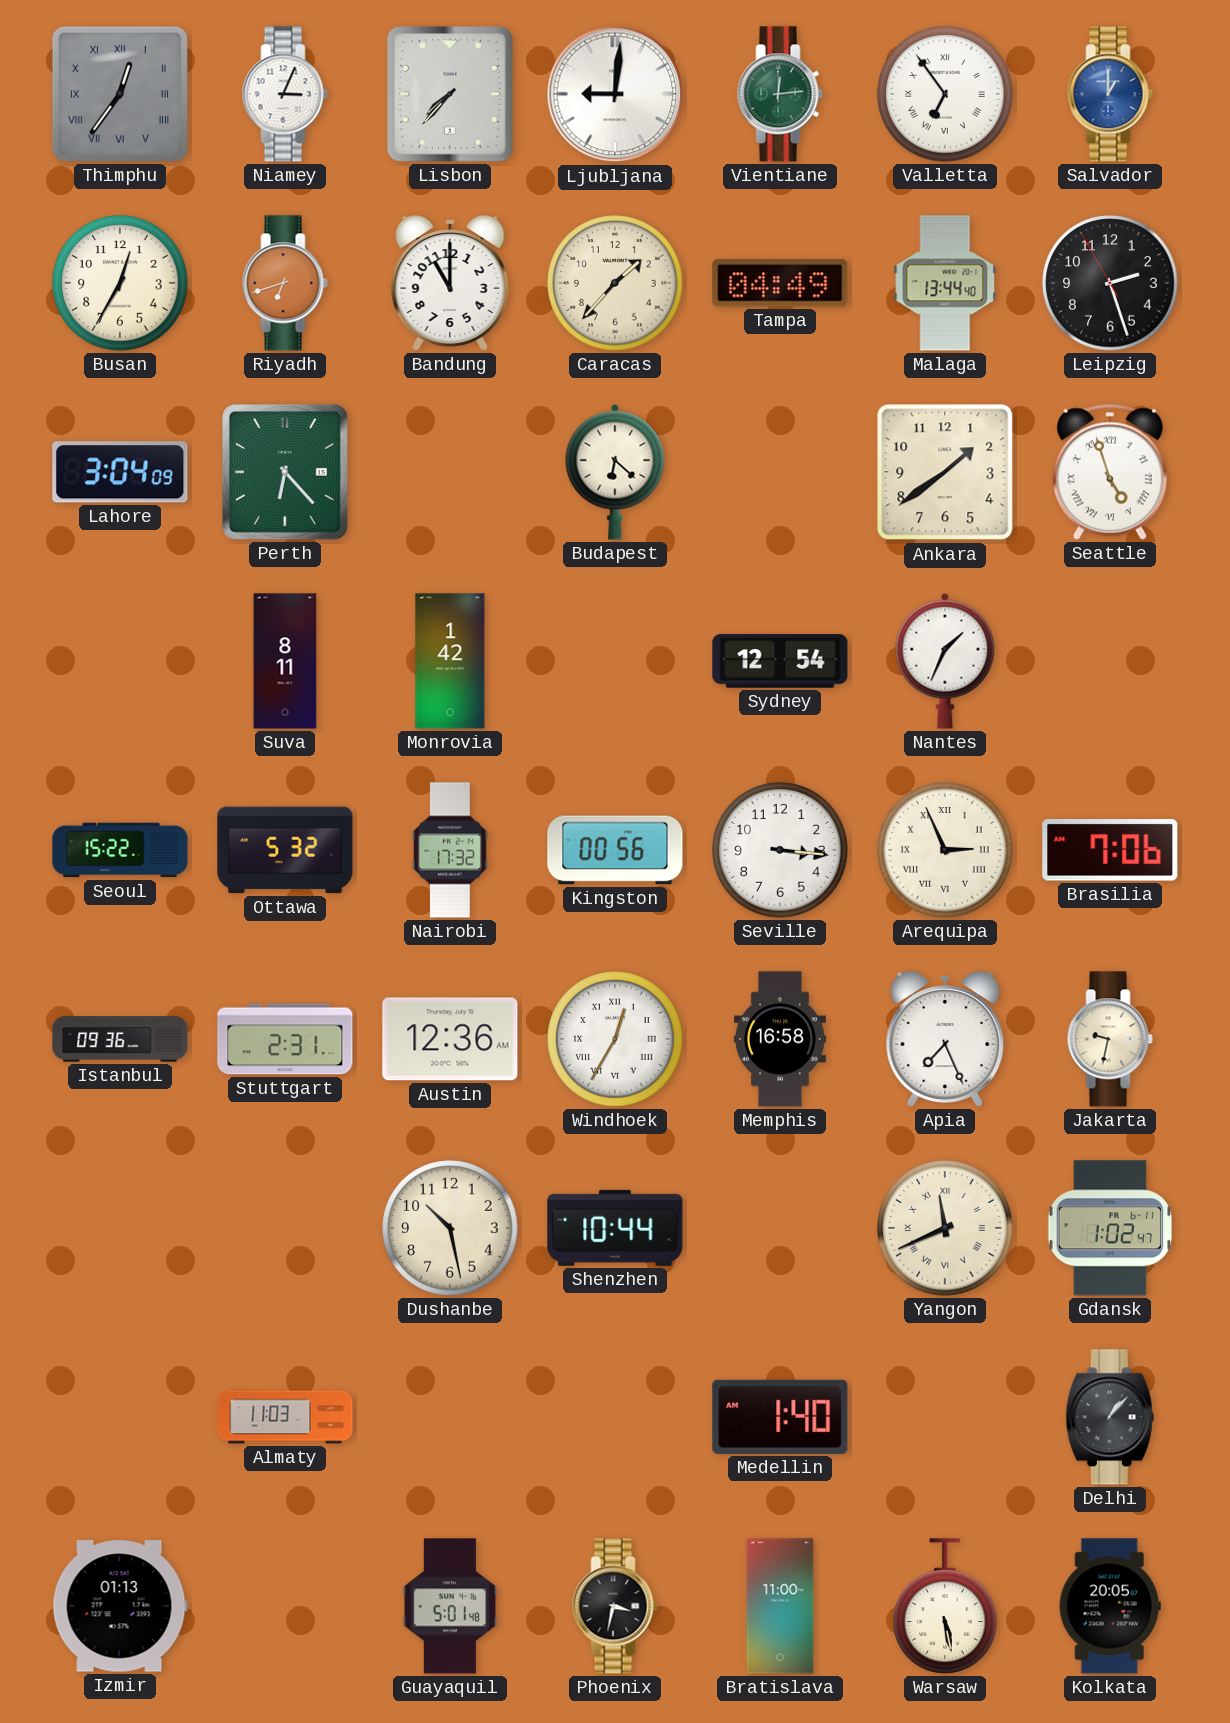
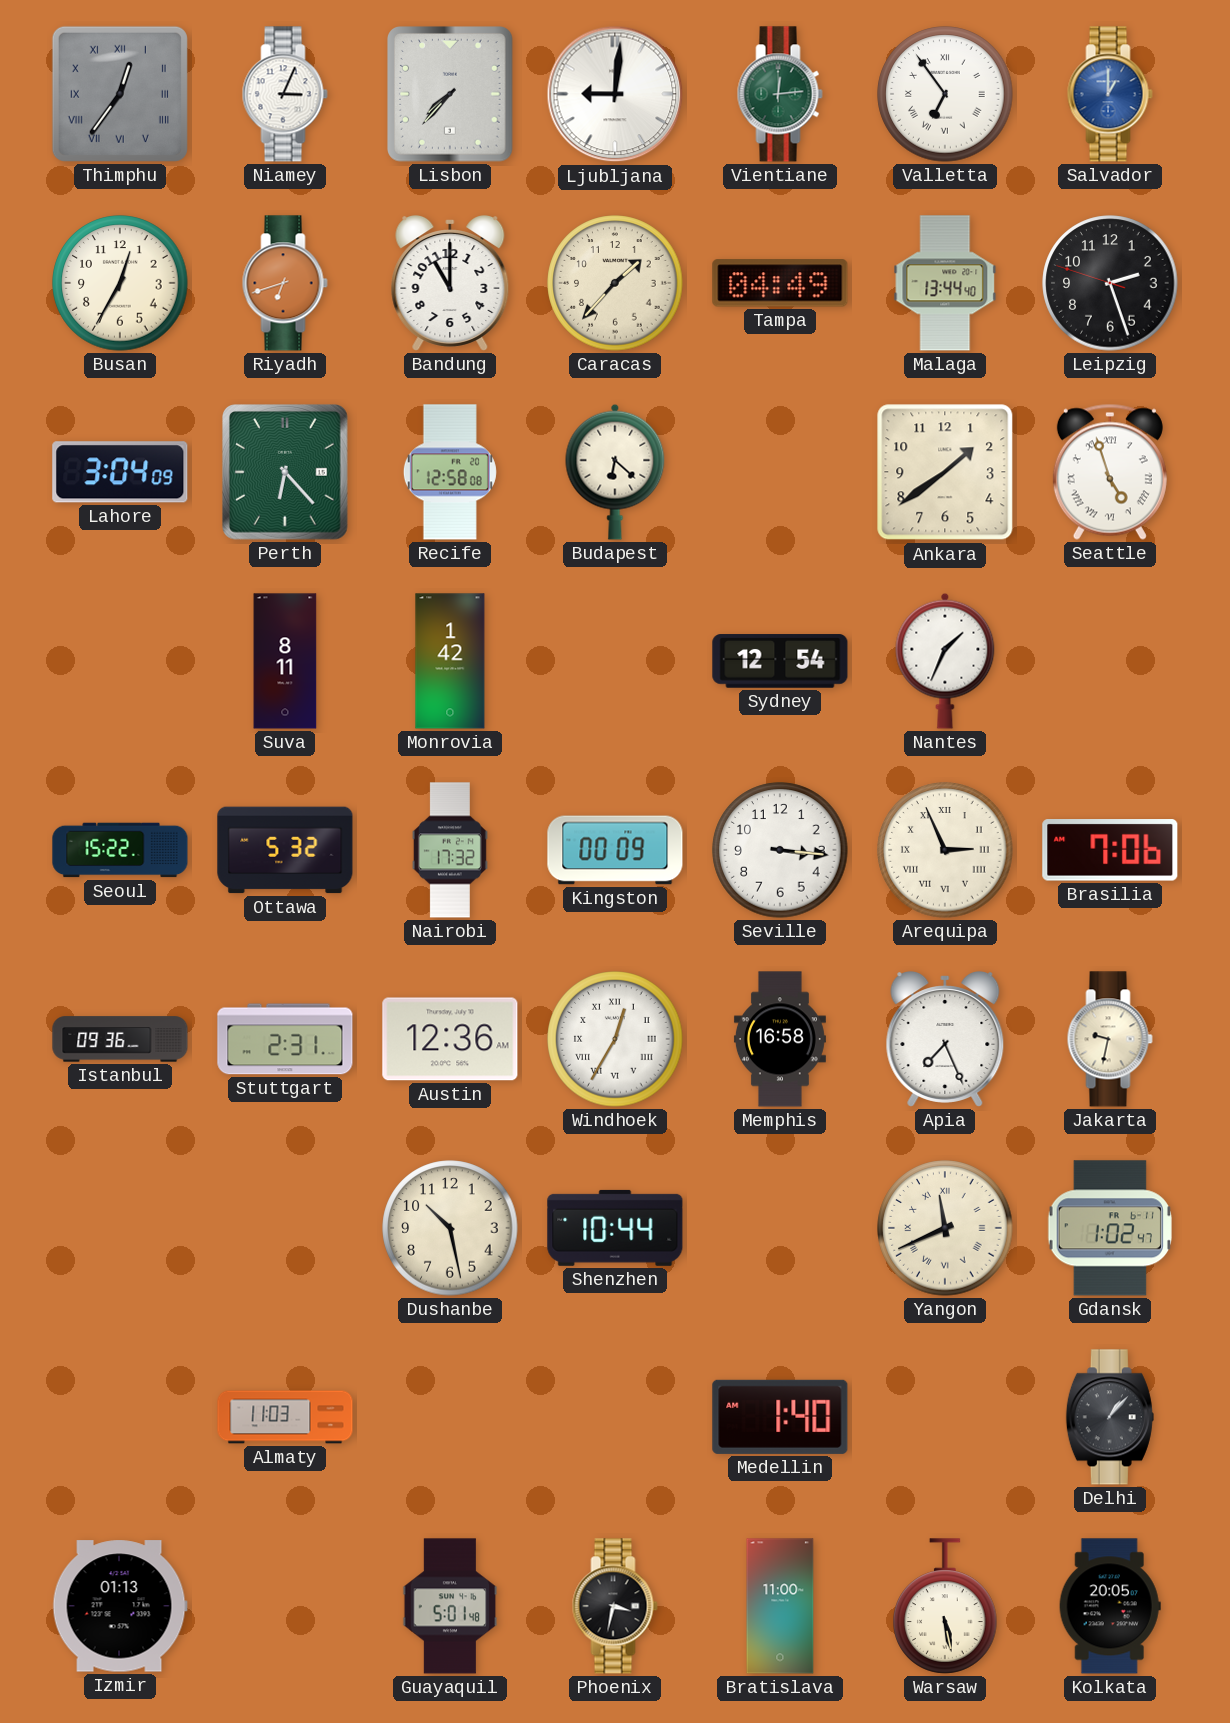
Leipzig: 2:26:55 -> 2:26:48 (1110, 283)
Recife: none -> 12:58 (450, 472)
Kingston: 00:56 -> 00:09 (615, 850)
